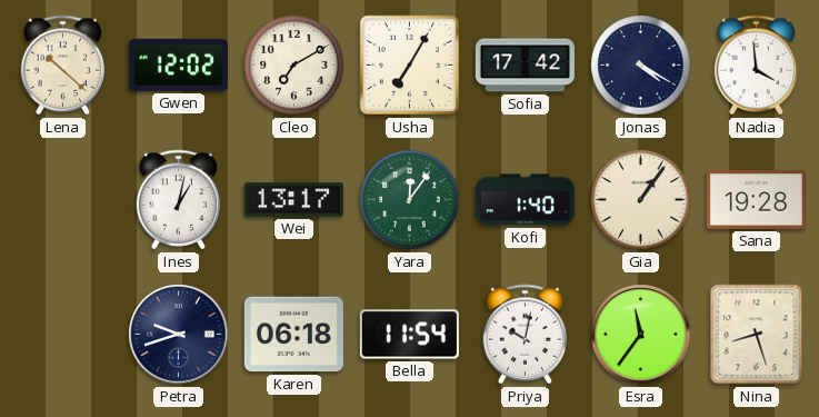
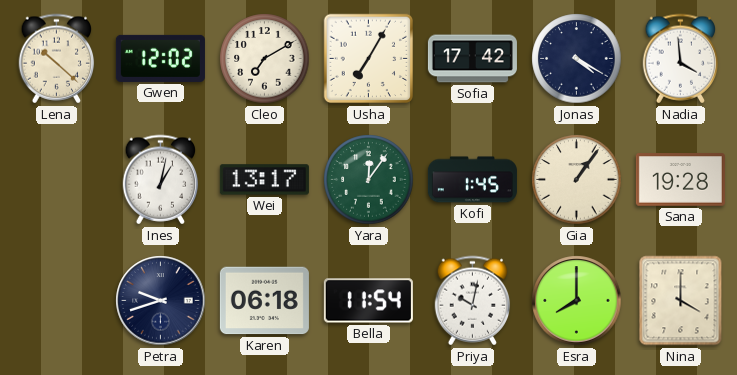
Kofi: 1:40 -> 1:45 (472, 180)
Esra: 11:36 -> 8:00 (577, 301)
Nina: 8:27 -> 4:00 (681, 301)
